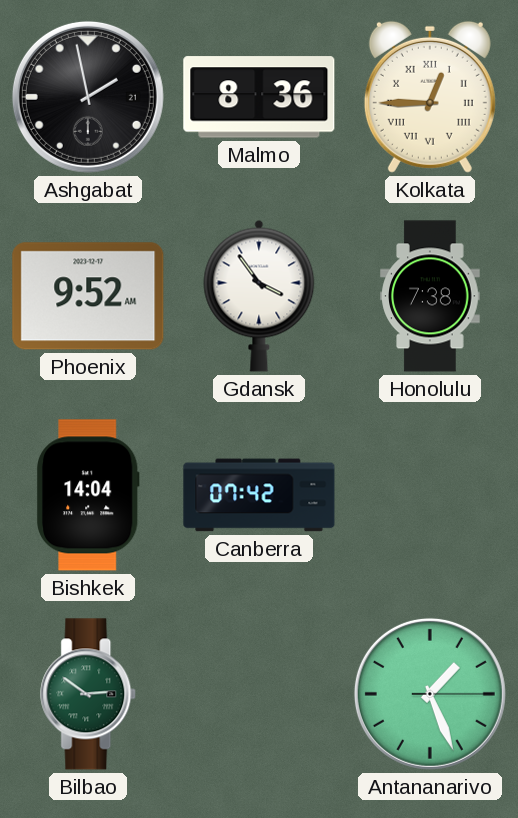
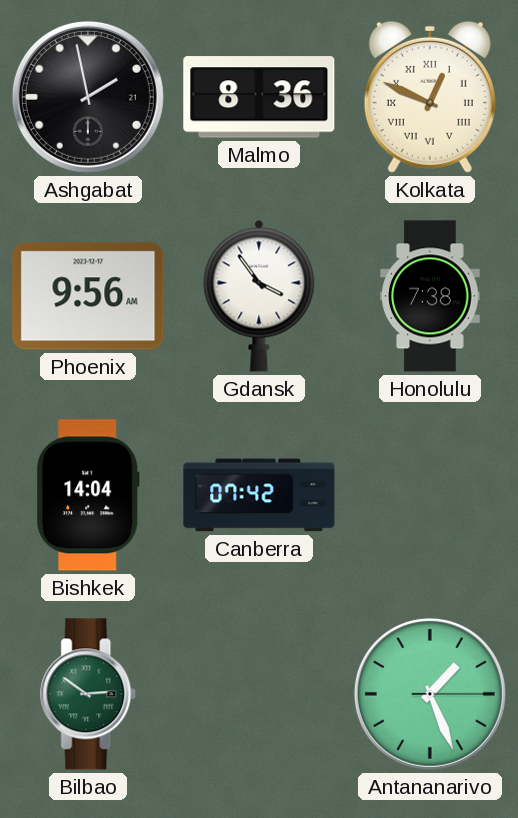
Kolkata: 12:45 -> 12:49 (430, 97)
Phoenix: 9:52 -> 9:56 (88, 296)
